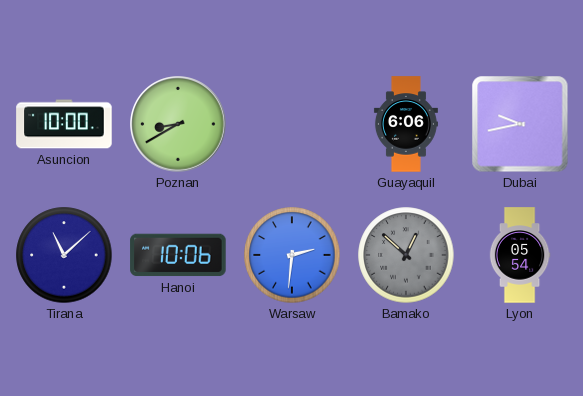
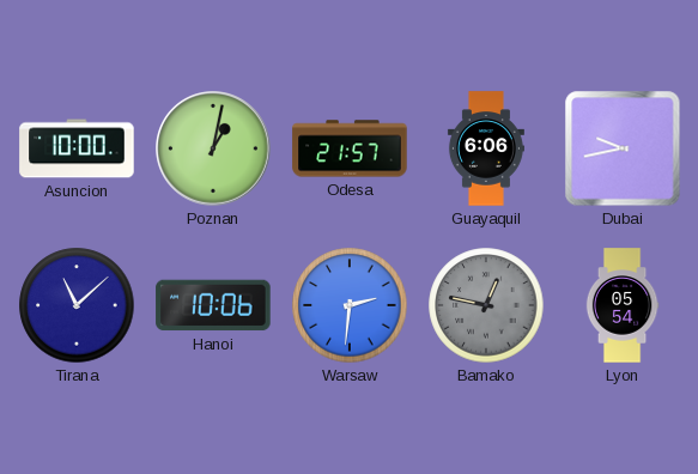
Poznan: 8:40 -> 1:02 (213, 148)
Odesa: none -> 21:57 (350, 148)
Bamako: 12:52 -> 12:47 (486, 305)
